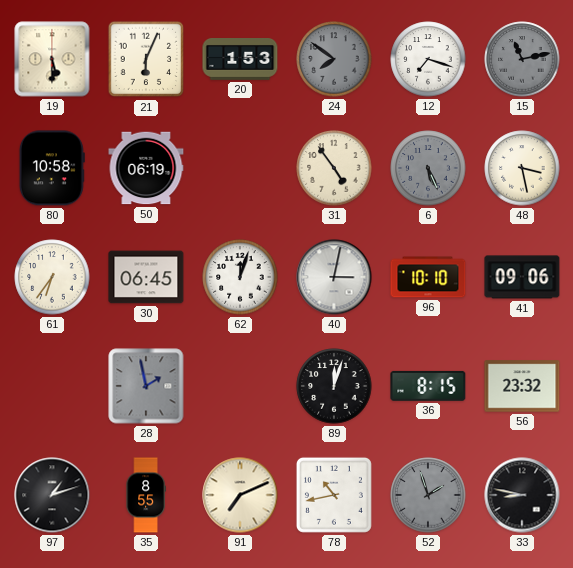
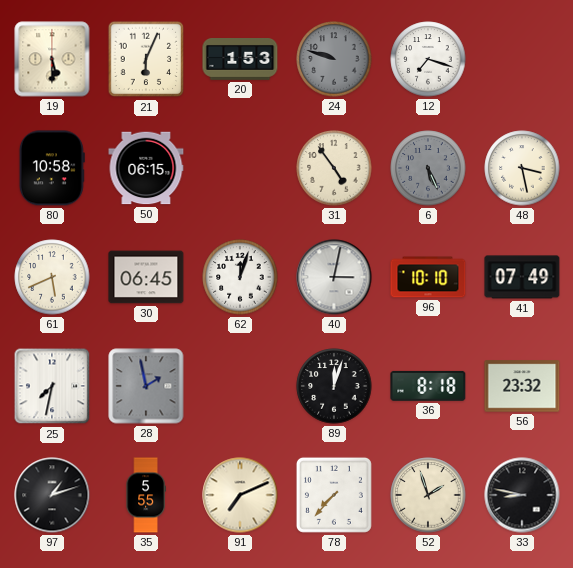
24: 7:51 -> 9:48 (334, 59)
15: 11:13 -> none (522, 59)
50: 06:19 -> 06:15 (146, 168)
61: 6:36 -> 5:41 (52, 277)
41: 09:06 -> 07:49 (522, 277)
25: none -> 7:32 (52, 386)
36: 8:15 -> 8:18 (428, 386)
35: 8:55 -> 5:55 (146, 495)
78: 10:43 -> 7:37 (334, 495)
52 dial: grey -> cream (428, 495)
